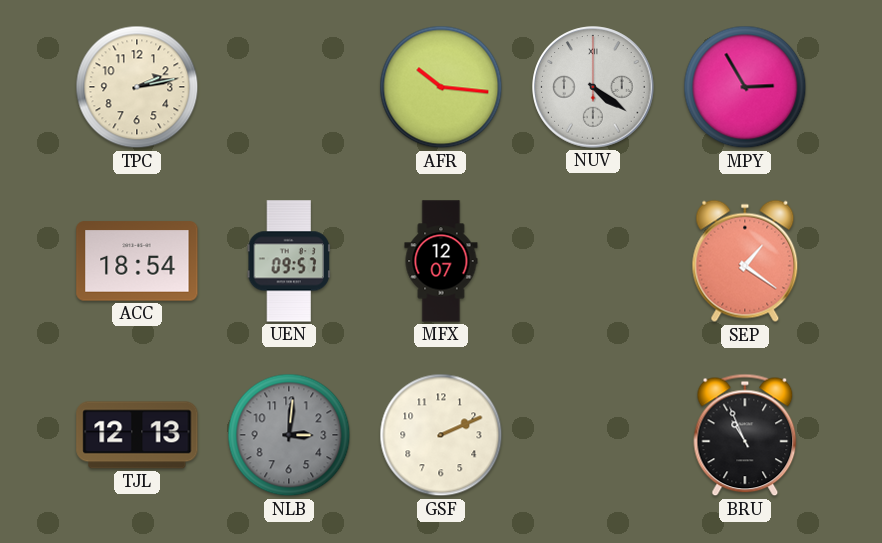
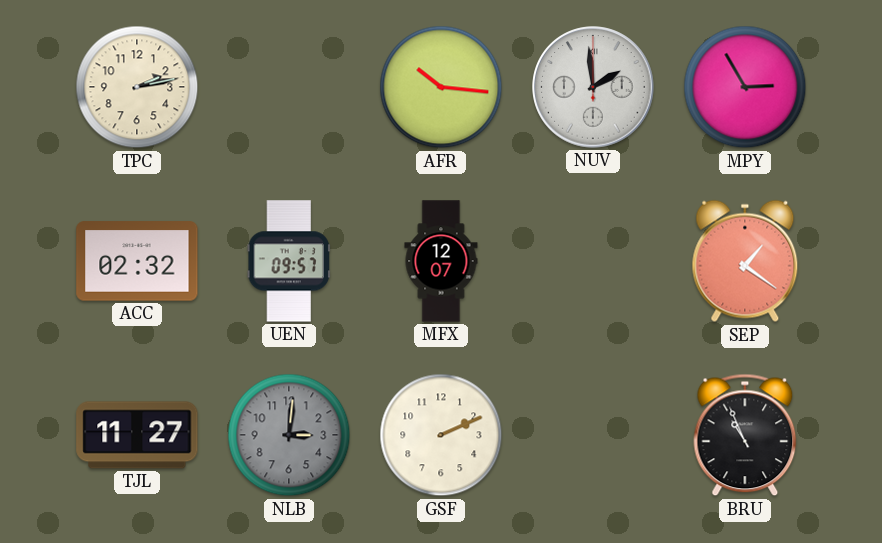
NUV: 4:21 -> 1:59 (593, 87)
ACC: 18:54 -> 02:32 (137, 261)
TJL: 12:13 -> 11:27 (137, 435)
